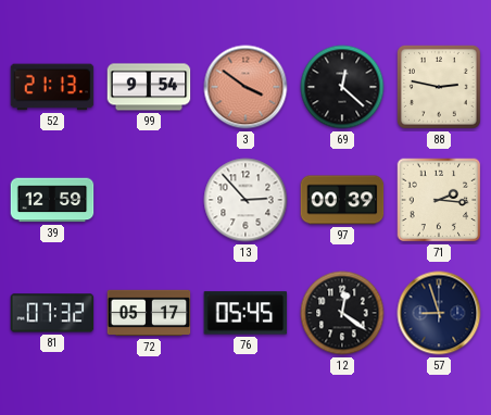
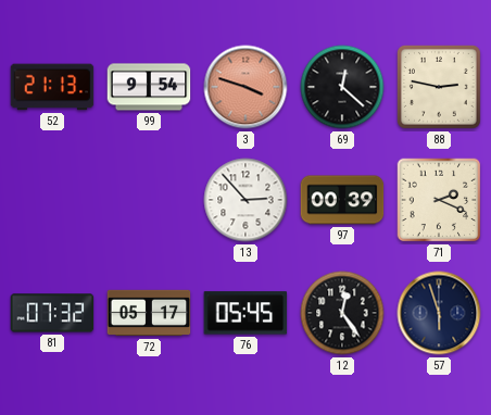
3: 3:51 -> 3:48 (246, 87)
39: 12:59 -> none (52, 200)
71: 2:16 -> 2:19 (439, 200)
12: 12:21 -> 12:24 (342, 313)
57: 8:57 -> 5:57 (439, 313)
